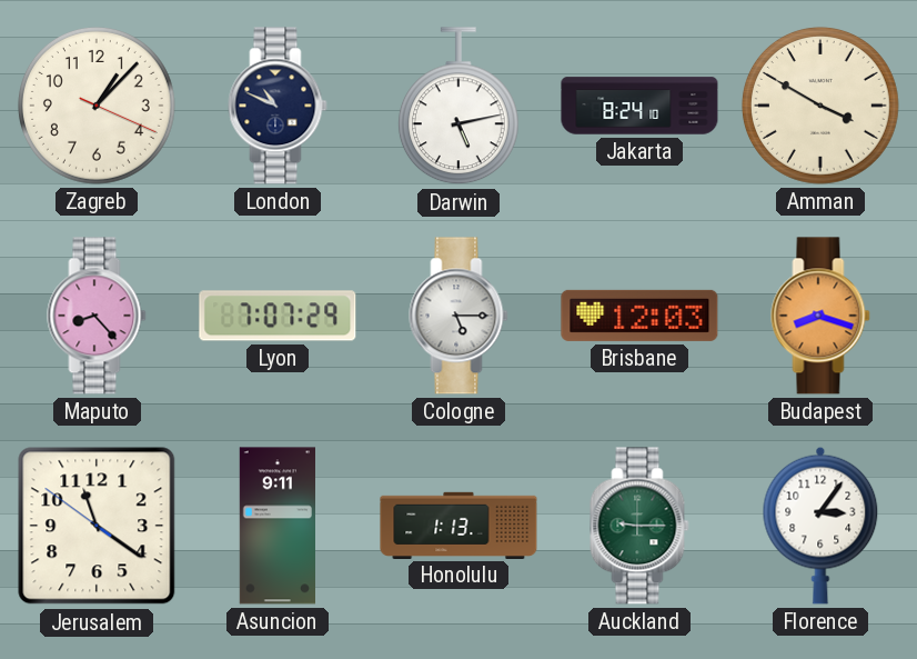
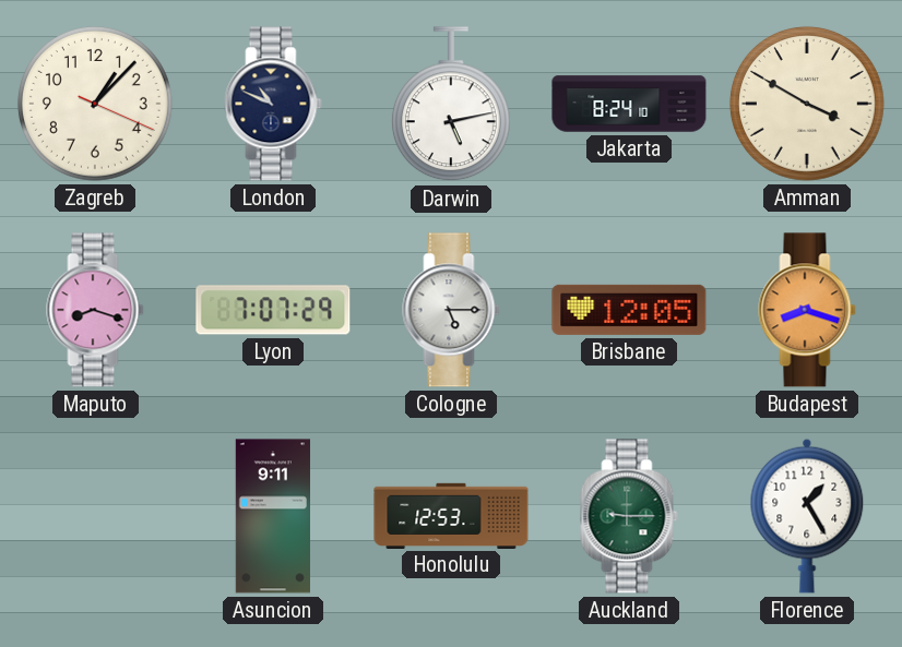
Maputo: 8:23 -> 8:18 (95, 310)
Brisbane: 12:03 -> 12:05 (629, 310)
Jerusalem: 11:20 -> none (97, 526)
Honolulu: 1:13 -> 12:53 (451, 515)
Florence: 3:06 -> 1:25 (807, 516)
